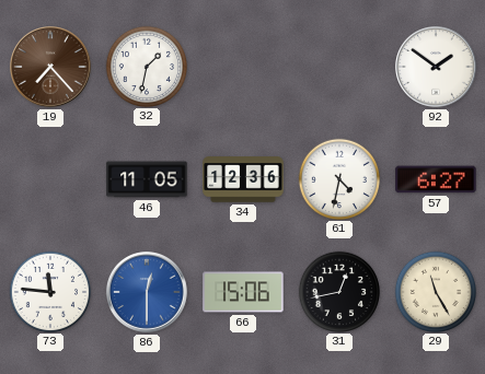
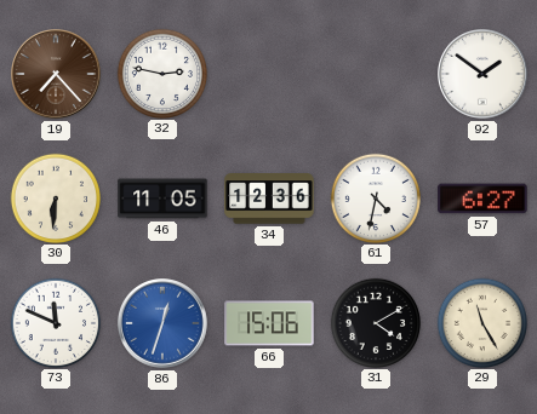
32: 1:32 -> 2:47 (161, 73)
30: none -> 6:31 (55, 197)
73: 11:46 -> 11:49 (55, 322)
86: 12:30 -> 12:33 (164, 324)
31: 12:43 -> 4:10 (375, 322)
